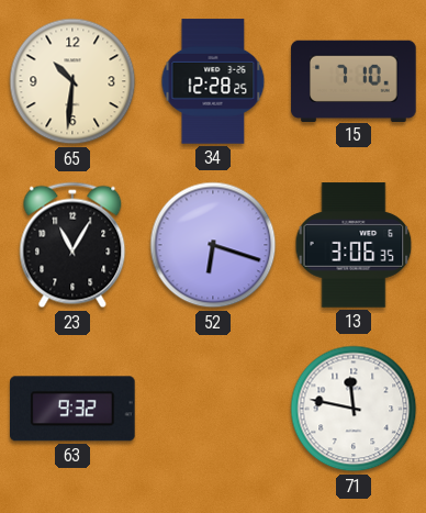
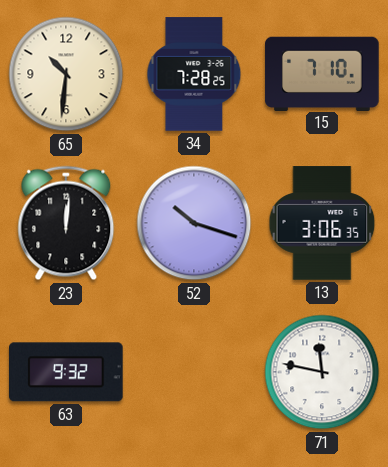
34: 12:28 -> 7:28 (194, 74)
23: 11:05 -> 12:01 (66, 223)
52: 6:18 -> 10:18 (194, 223)
